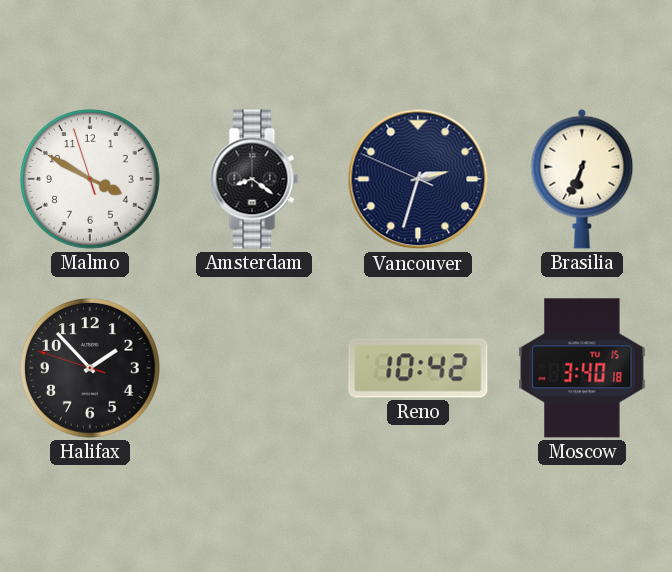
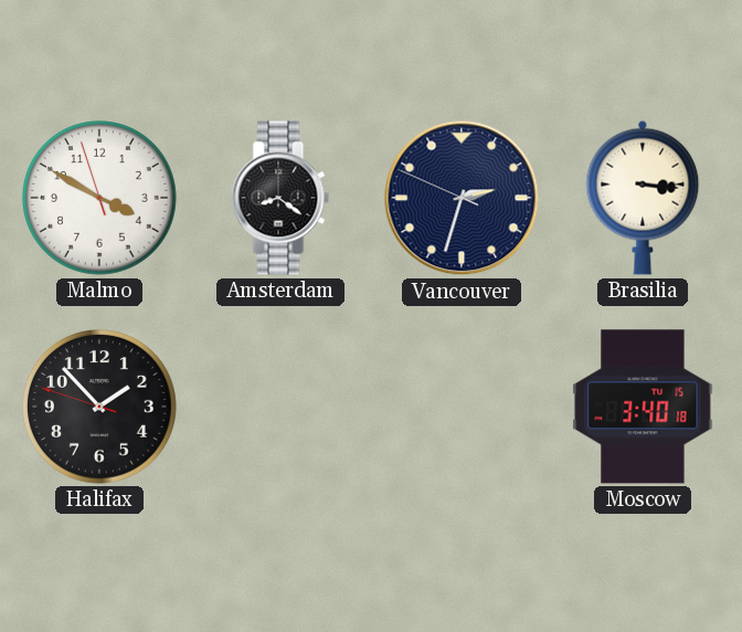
Brasilia: 6:34 -> 3:16 (643, 198)
Reno: 10:42 -> none (418, 368)
